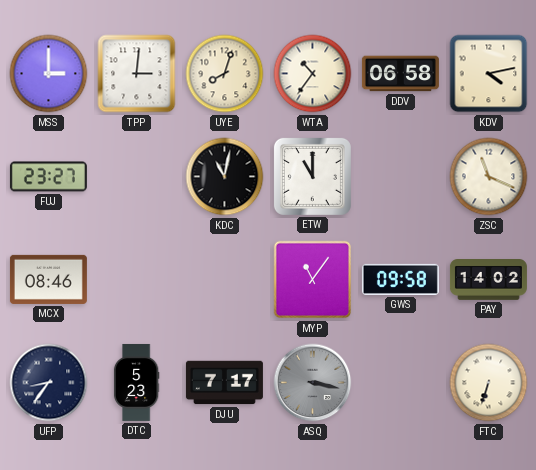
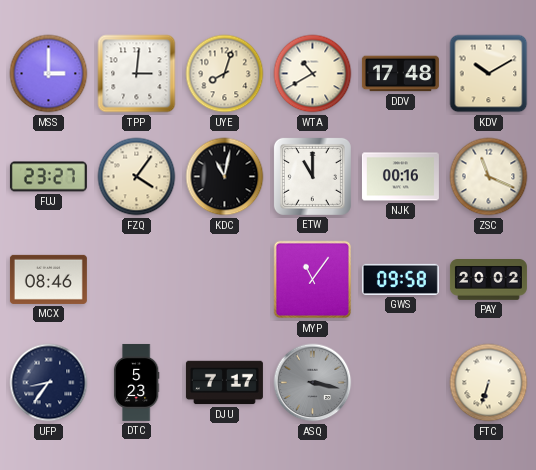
WTA: 10:36 -> 10:40 (313, 74)
DDV: 06:58 -> 17:48 (400, 74)
KDV: 4:13 -> 10:10 (489, 74)
FZQ: none -> 4:06 (137, 177)
NJK: none -> 00:16 (400, 177)
PAY: 14:02 -> 20:02 (488, 280)
